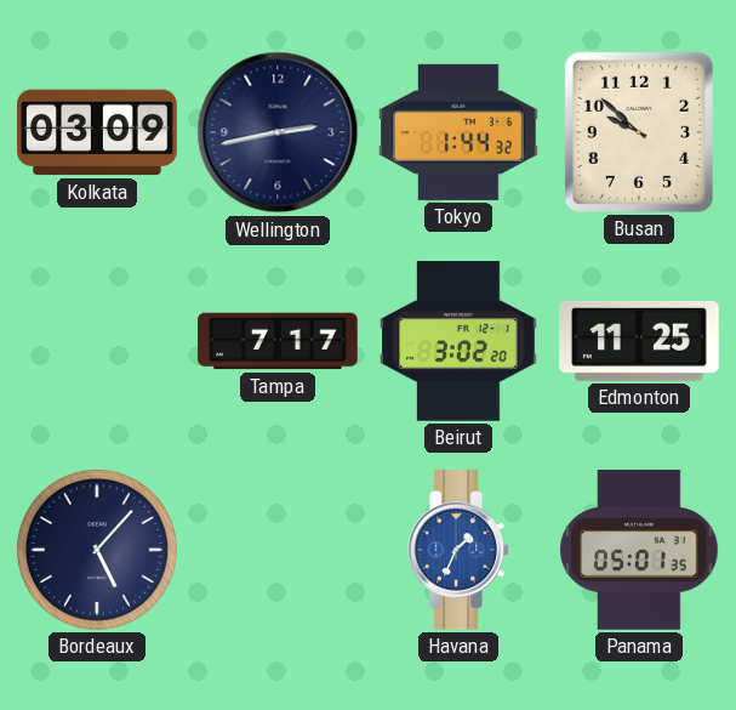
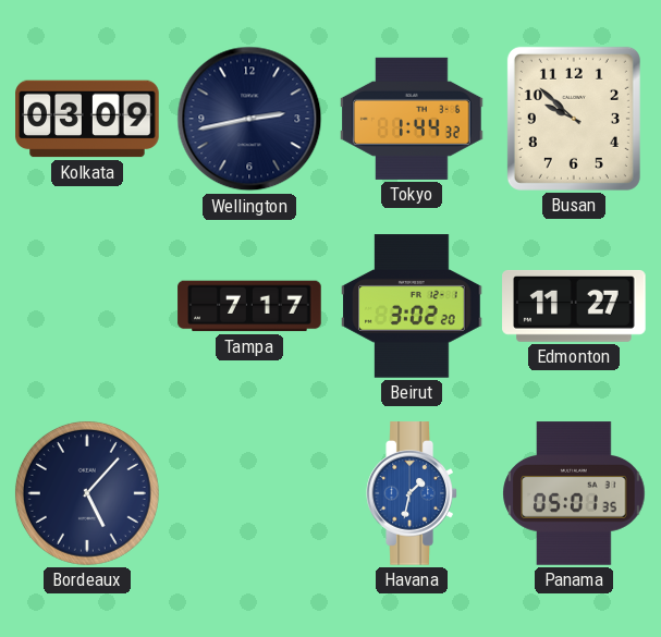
Edmonton: 11:25 -> 11:27 (574, 306)
Havana: 1:34 -> 1:32 (412, 493)
